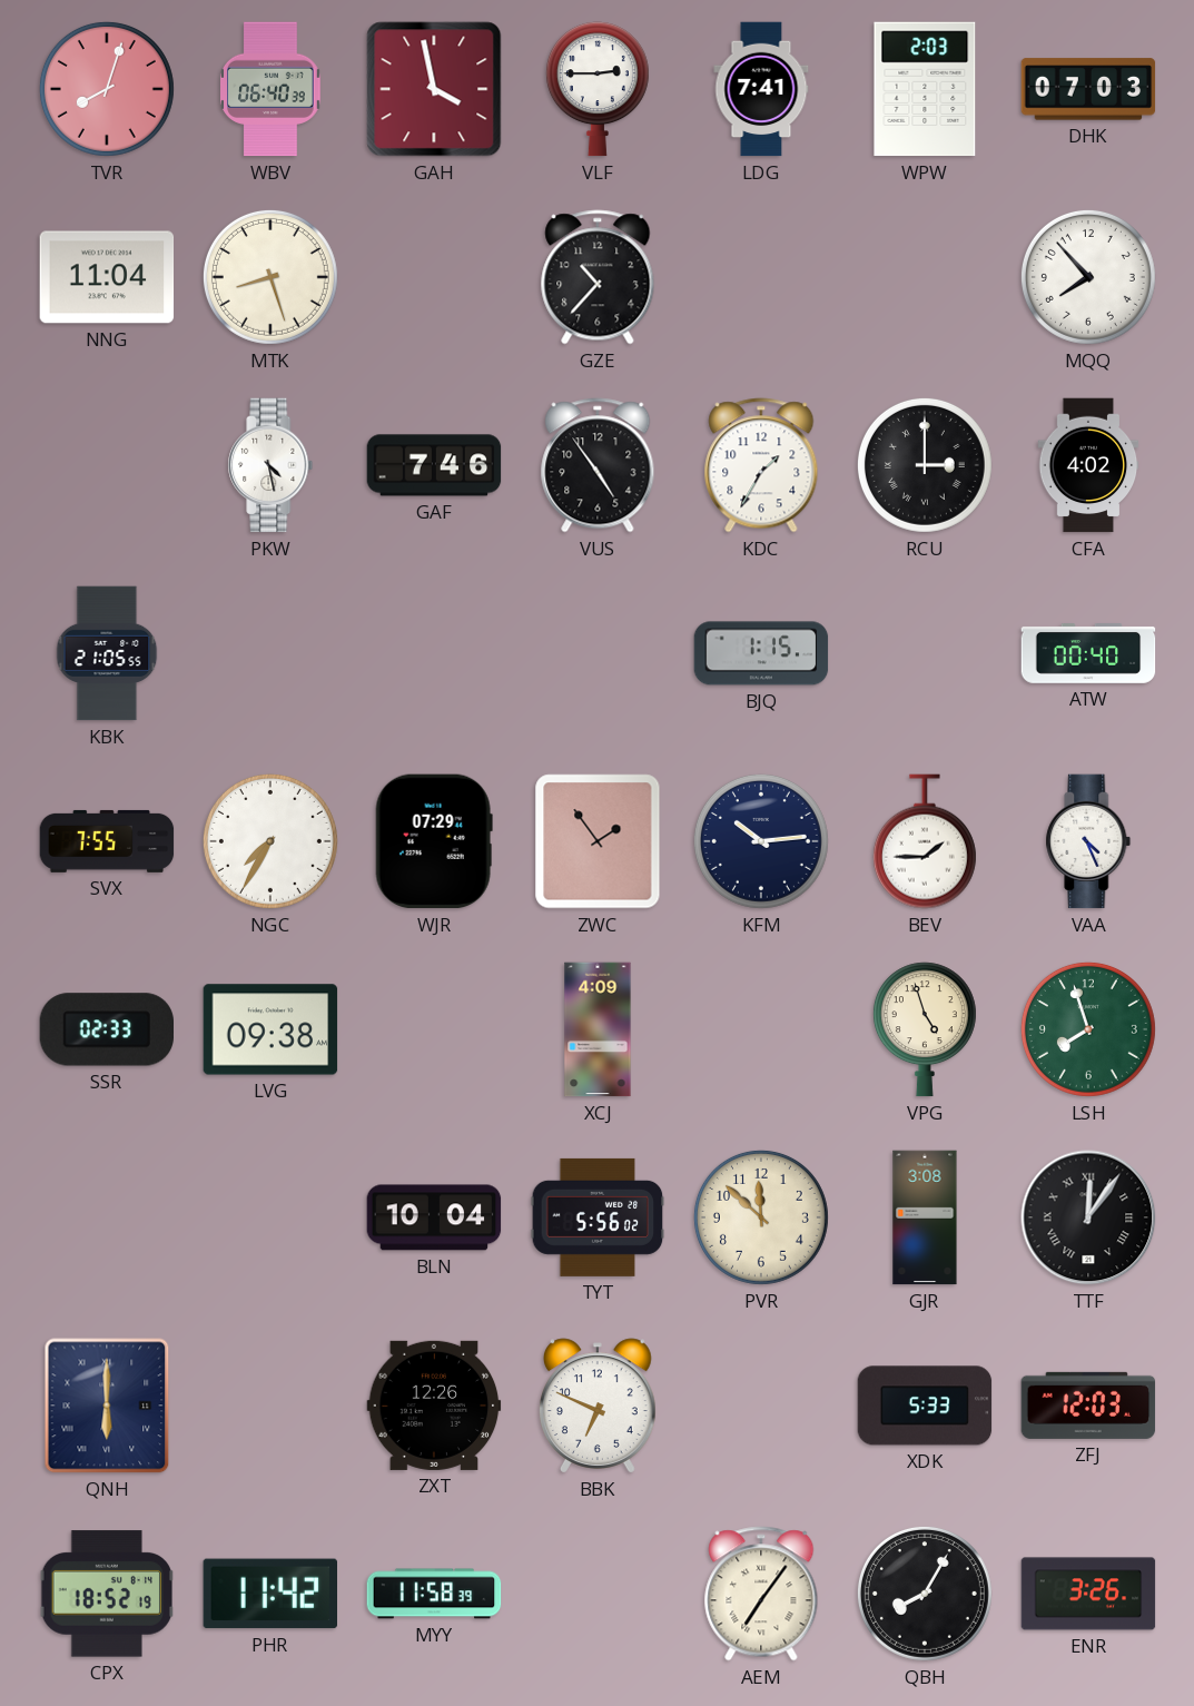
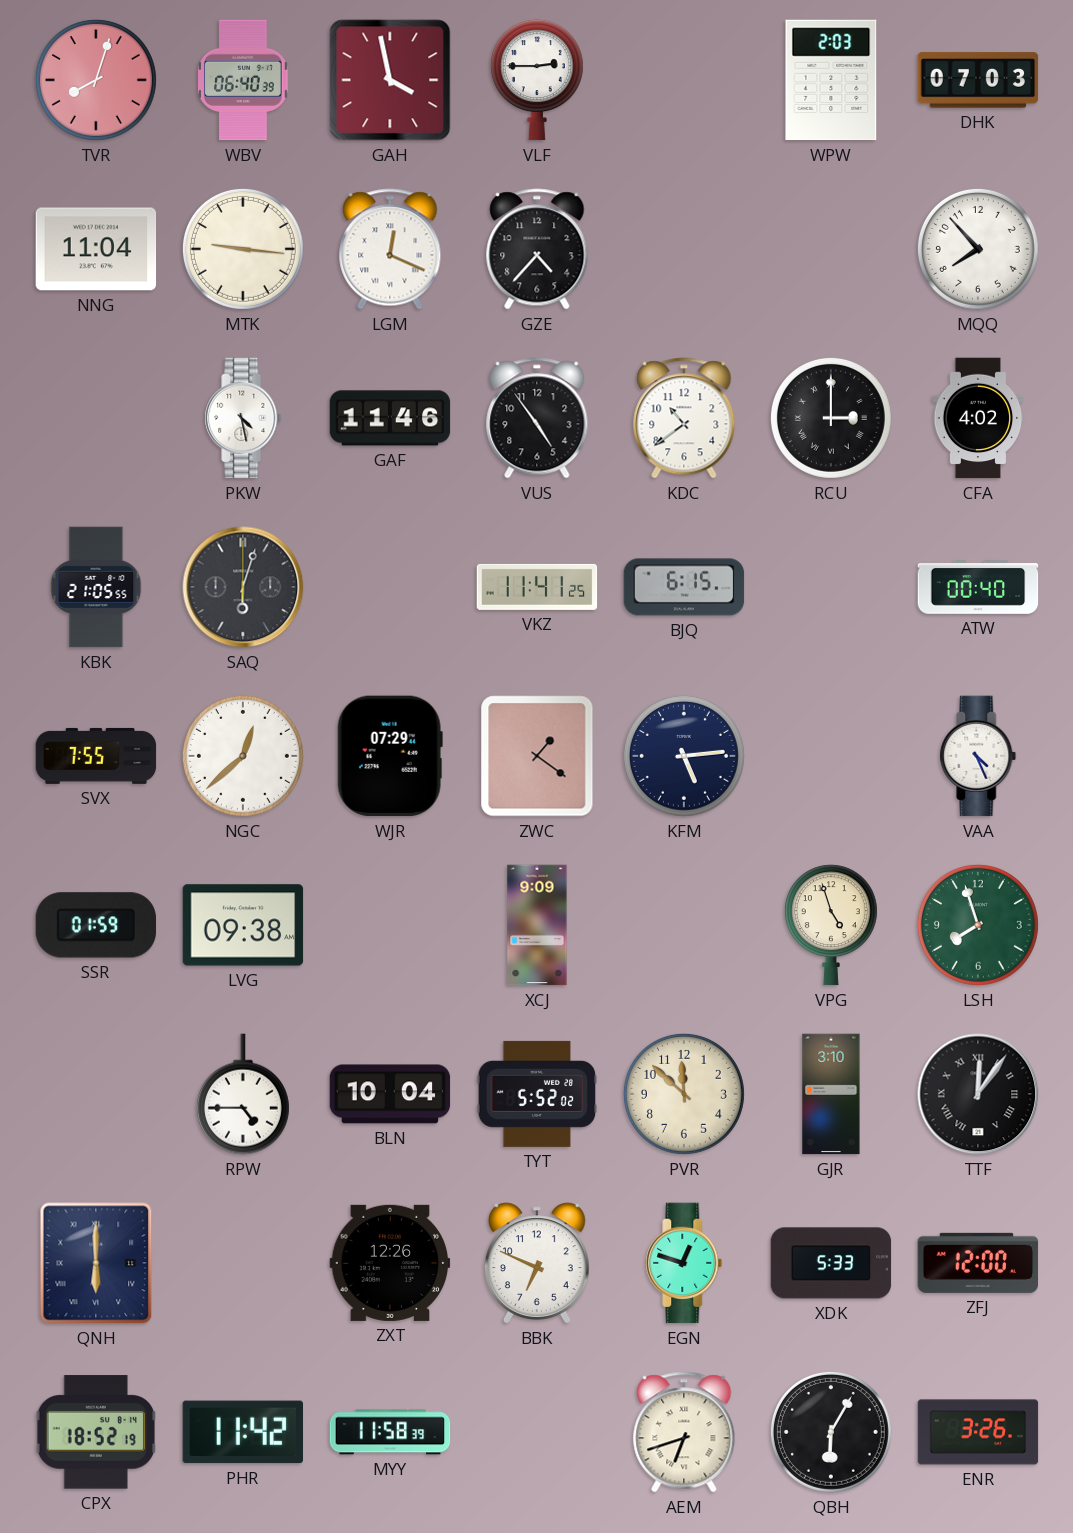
LDG: 7:41 -> none (761, 89)
MTK: 8:27 -> 9:16 (243, 249)
LGM: none -> 12:19 (390, 249)
GZE: 10:37 -> 4:37 (537, 249)
GAF: 7:46 -> 11:46 (390, 418)
KDC: 1:35 -> 10:39 (684, 418)
SAQ: none -> 6:03 (243, 587)
VKZ: none -> 11:41 (537, 587)
BJQ: 1:15 -> 6:15 (684, 587)
NGC: 7:35 -> 12:38 (243, 756)
ZWC: 1:54 -> 1:21 (537, 756)
KFM: 10:14 -> 5:14 (684, 756)
BEV: 1:45 -> none (925, 841)
SSR: 02:33 -> 01:59 (96, 925)
XCJ: 4:09 -> 9:09 (537, 925)
RPW: none -> 4:45 (243, 1094)
TYT: 5:56 -> 5:52 (537, 1094)
GJR: 3:08 -> 3:10 (831, 1094)
EGN: none -> 12:48 (684, 1263)
ZFJ: 12:03 -> 12:00 (978, 1263)
AEM: 7:06 -> 6:42 (684, 1432)
QBH: 8:05 -> 6:05 (831, 1432)
